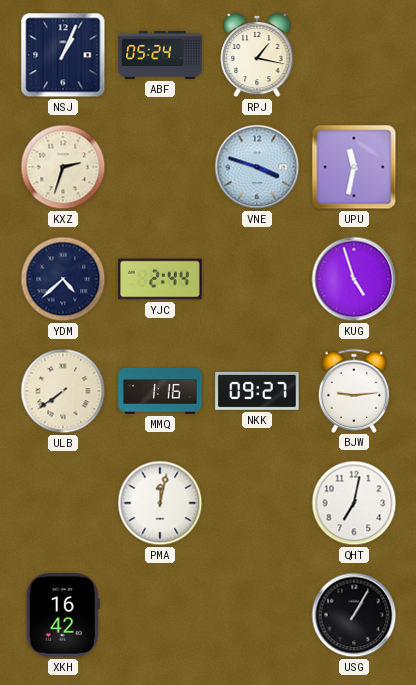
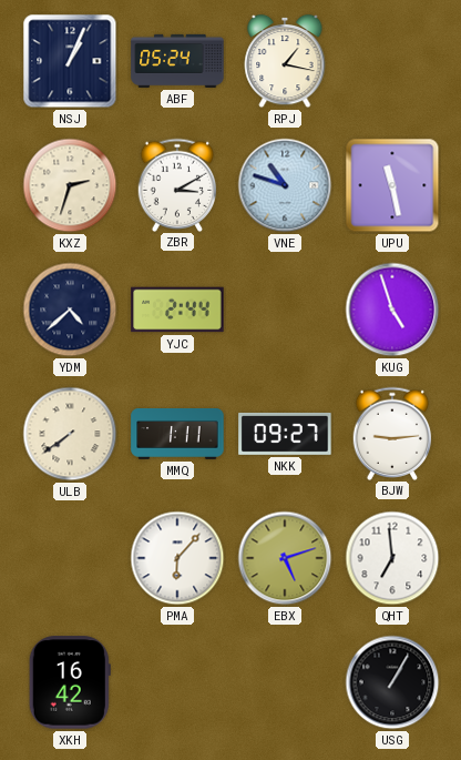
ZBR: none -> 3:10 (177, 184)
VNE: 3:48 -> 10:48 (285, 185)
UPU: 11:32 -> 11:28 (392, 185)
MMQ: 1:16 -> 1:11 (177, 435)
PMA: 12:02 -> 6:07 (177, 558)
EBX: none -> 5:12 (285, 558)
QHT: 7:02 -> 6:59 (392, 558)
